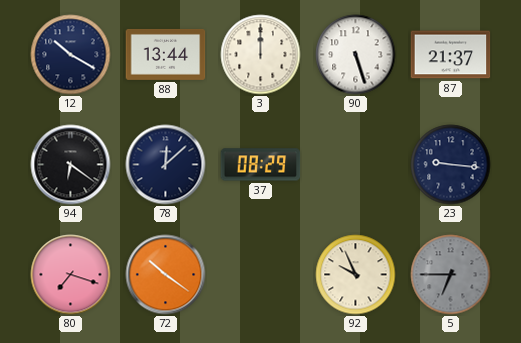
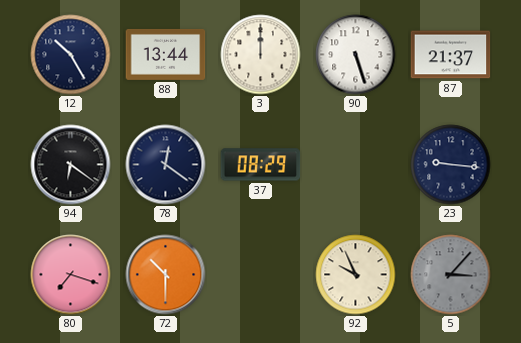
12: 10:20 -> 10:25 (71, 55)
78: 12:08 -> 12:21 (166, 165)
72: 10:21 -> 10:30 (166, 275)
5: 6:45 -> 3:07 (451, 275)
